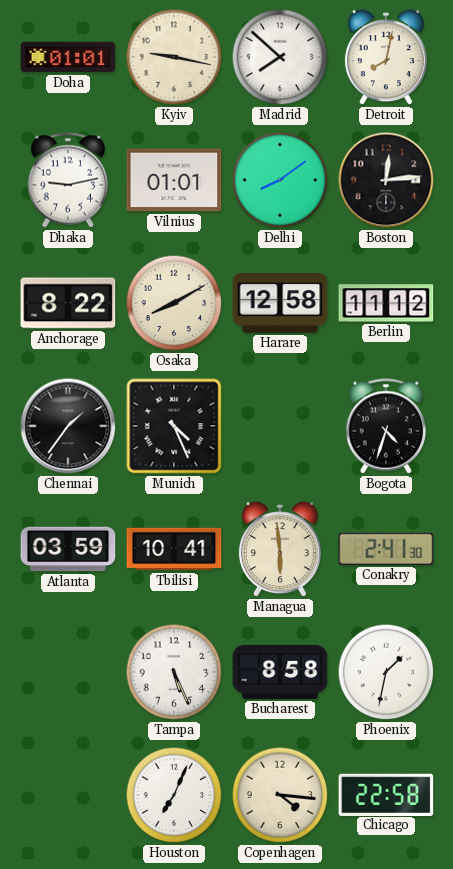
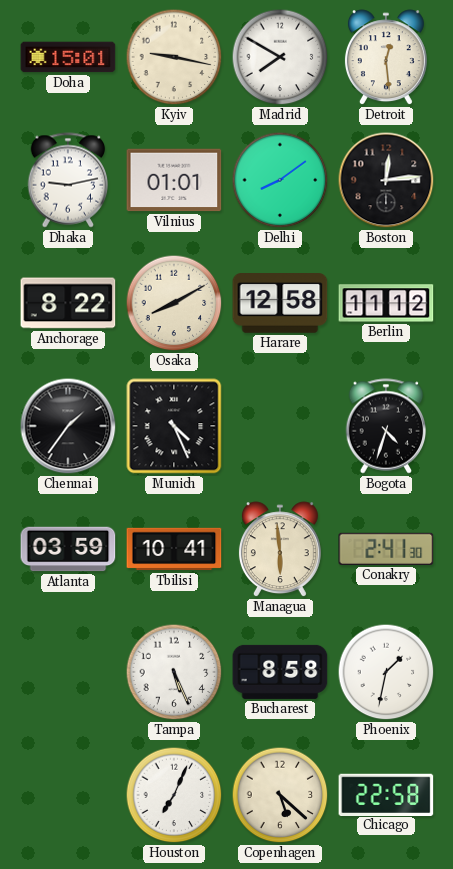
Doha: 01:01 -> 15:01 (68, 57)
Madrid: 7:52 -> 7:50 (280, 57)
Detroit: 8:02 -> 12:29 (386, 58)
Copenhagen: 4:16 -> 5:22 (280, 795)
